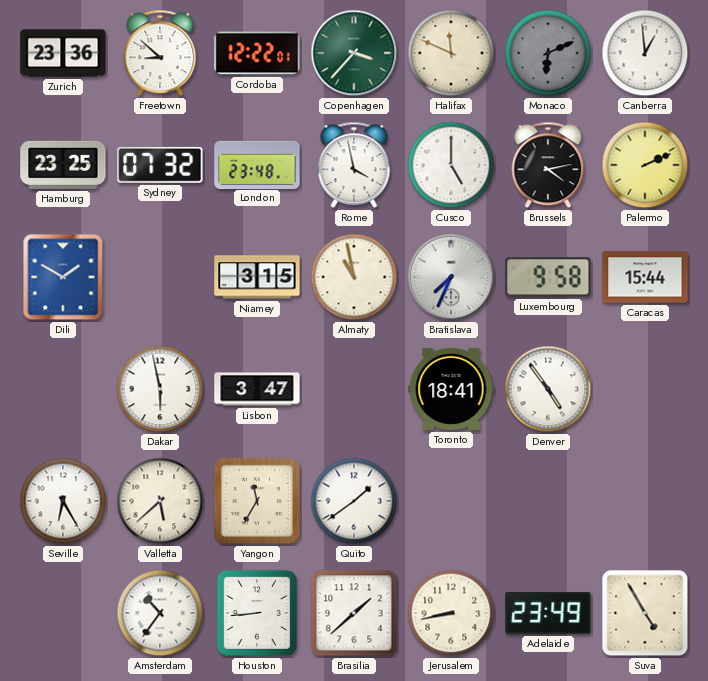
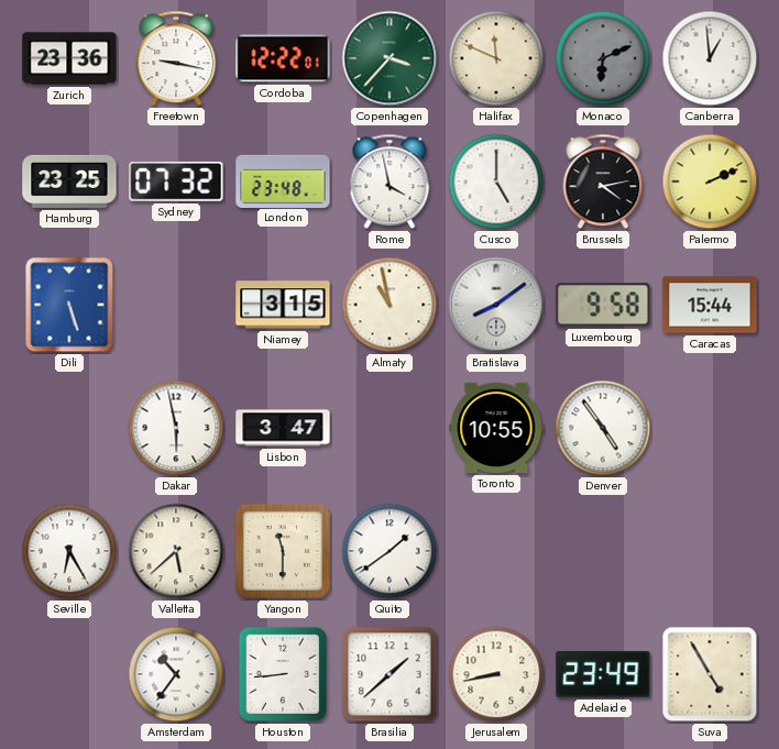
Freetown: 8:52 -> 9:17 (176, 58)
Dili: 1:50 -> 5:27 (69, 305)
Bratislava: 7:34 -> 8:09 (496, 305)
Toronto: 18:41 -> 10:55 (496, 428)
Yangon: 11:35 -> 11:30 (283, 551)
